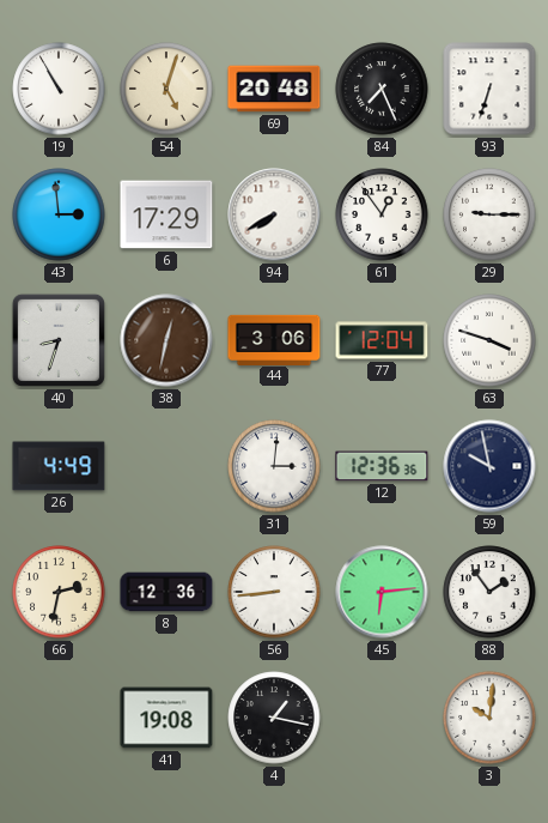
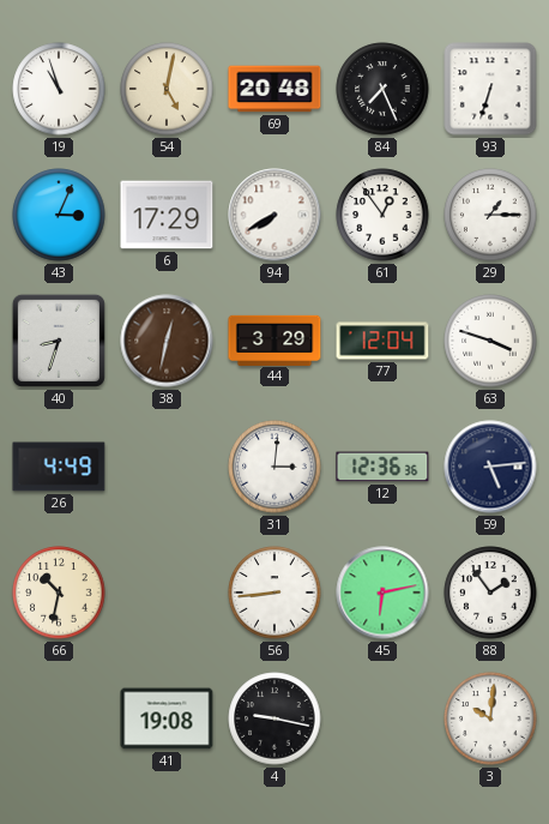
19: 10:55 -> 10:57 (59, 89)
54: 5:03 -> 5:02 (167, 89)
43: 2:59 -> 3:04 (59, 215)
29: 9:15 -> 1:15 (490, 215)
44: 3:06 -> 3:29 (274, 339)
59: 9:58 -> 5:14 (490, 467)
66: 2:32 -> 10:32 (59, 593)
8: 12:36 -> none (166, 592)
45: 6:14 -> 6:13 (382, 593)
4: 1:17 -> 9:17 (274, 718)
